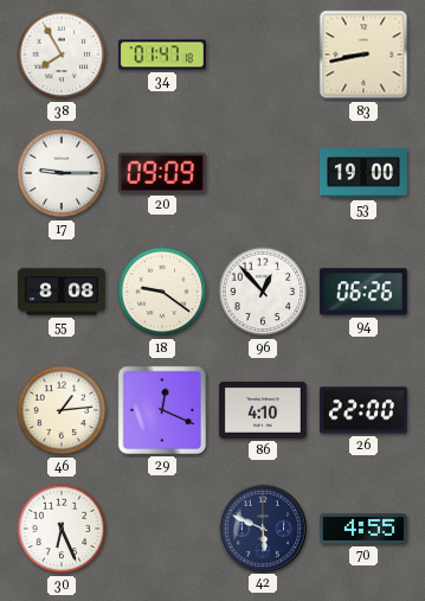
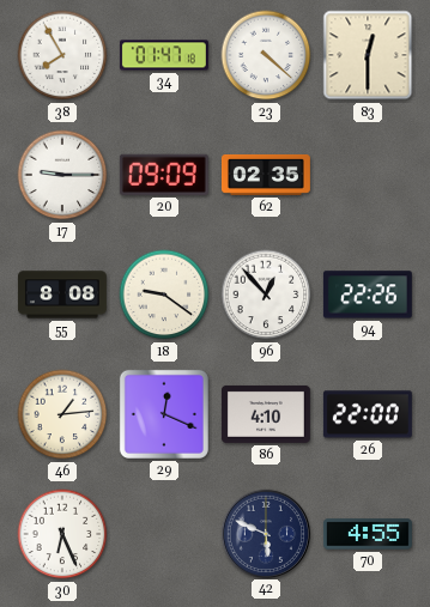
23: none -> 4:22 (266, 55)
83: 8:43 -> 12:30 (368, 55)
62: none -> 02:35 (266, 175)
53: 19:00 -> none (363, 173)
94: 06:26 -> 22:26 (368, 295)
